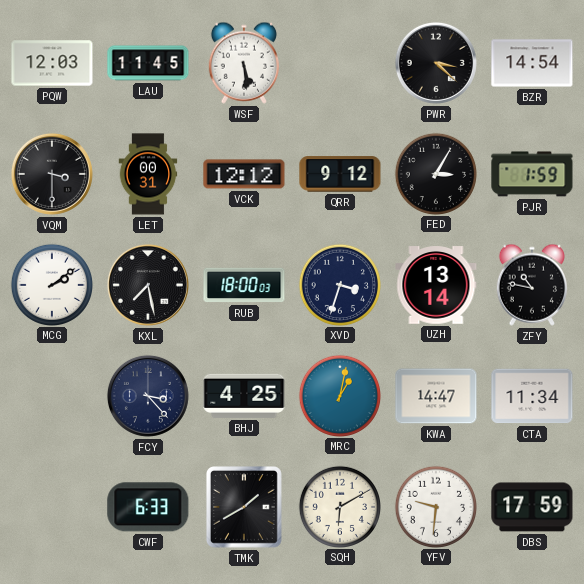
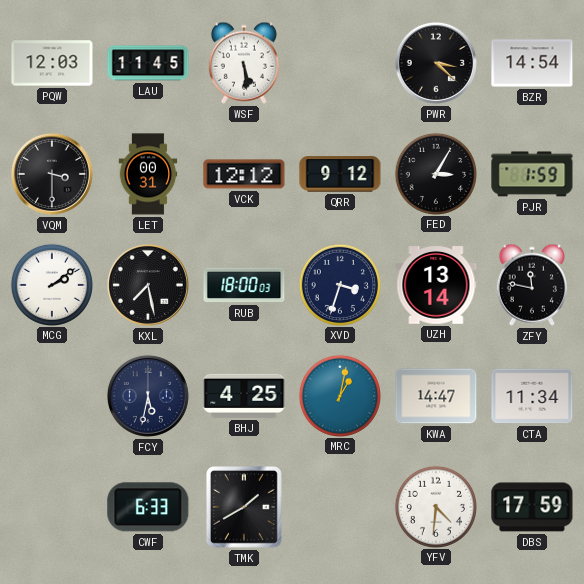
ZFY: 10:47 -> 11:47 (532, 285)
FCY: 3:23 -> 5:32 (148, 396)
SQH: 6:10 -> none (339, 506)
YFV: 9:31 -> 4:31 (435, 506)
